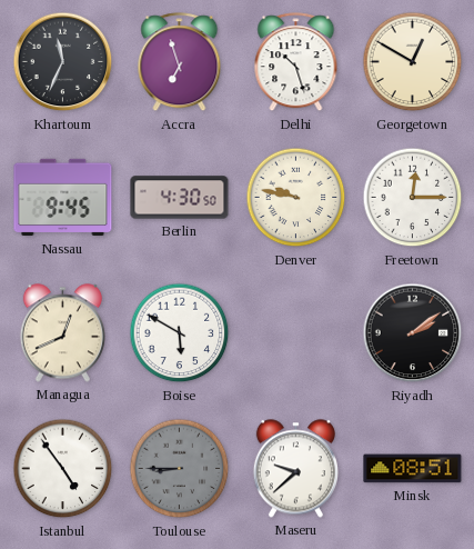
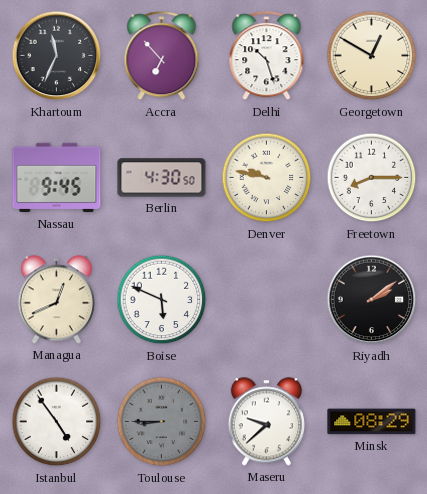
Accra: 6:57 -> 6:53 (162, 56)
Freetown: 12:15 -> 8:15 (372, 178)
Boise: 5:50 -> 5:49 (162, 300)
Minsk: 08:51 -> 08:29 (372, 422)
